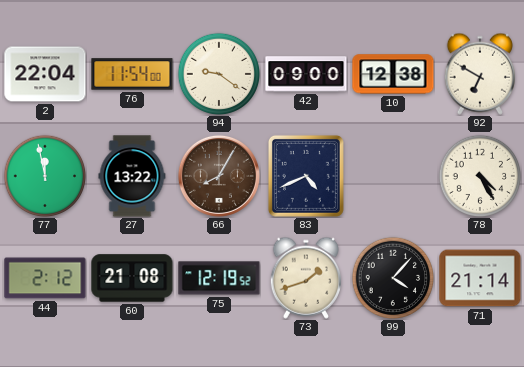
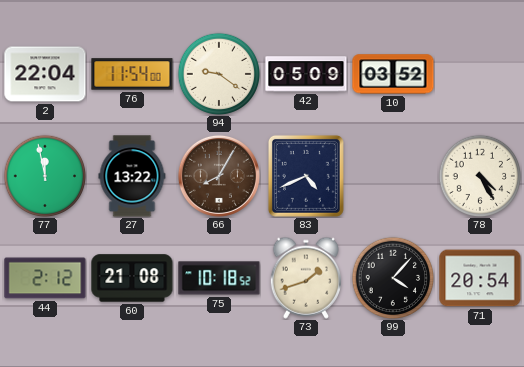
42: 09:00 -> 05:09 (306, 74)
10: 12:38 -> 03:52 (393, 74)
92: 6:50 -> none (479, 74)
75: 12:19 -> 10:18 (219, 278)
71: 21:14 -> 20:54 (480, 278)
